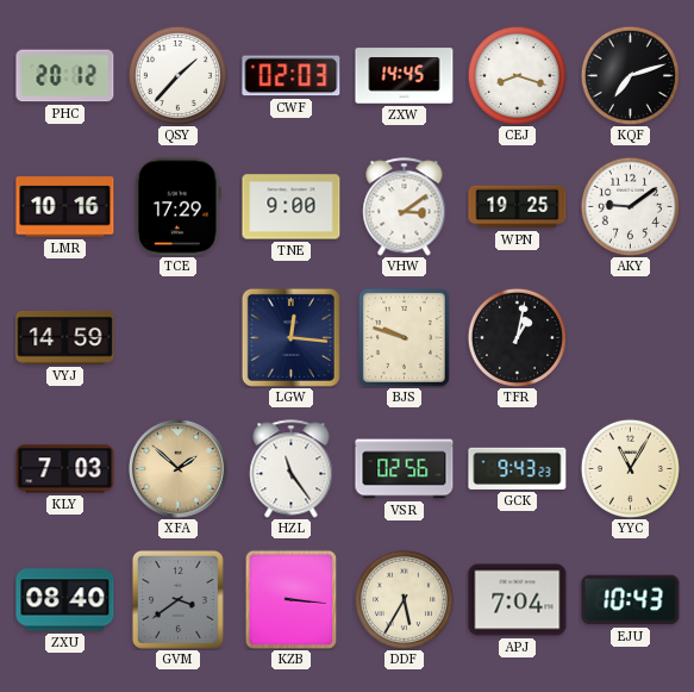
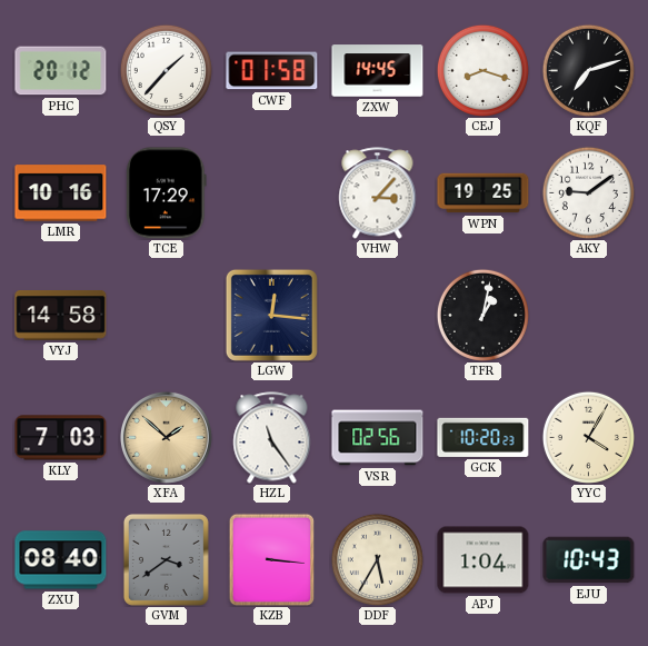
CWF: 02:03 -> 01:58 (272, 71)
TNE: 9:00 -> none (292, 207)
VHW: 3:09 -> 3:07 (378, 193)
VYJ: 14:59 -> 14:58 (61, 316)
BJS: 9:48 -> none (404, 337)
GCK: 9:43 -> 10:20 (483, 437)
YYC: 11:05 -> 4:05 (588, 437)
APJ: 7:04 -> 1:04 (483, 560)
